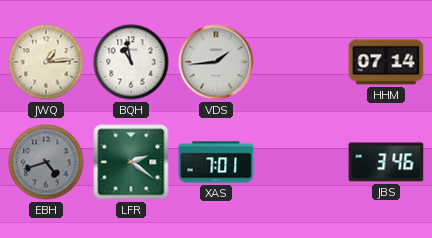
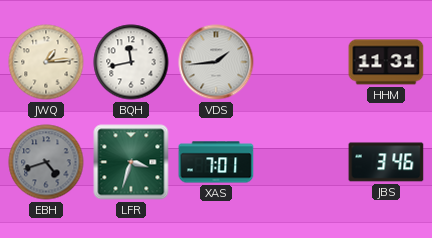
BQH: 10:58 -> 11:43 (131, 62)
HHM: 07:14 -> 11:31 (386, 62)
LFR: 2:21 -> 3:33 (131, 162)
